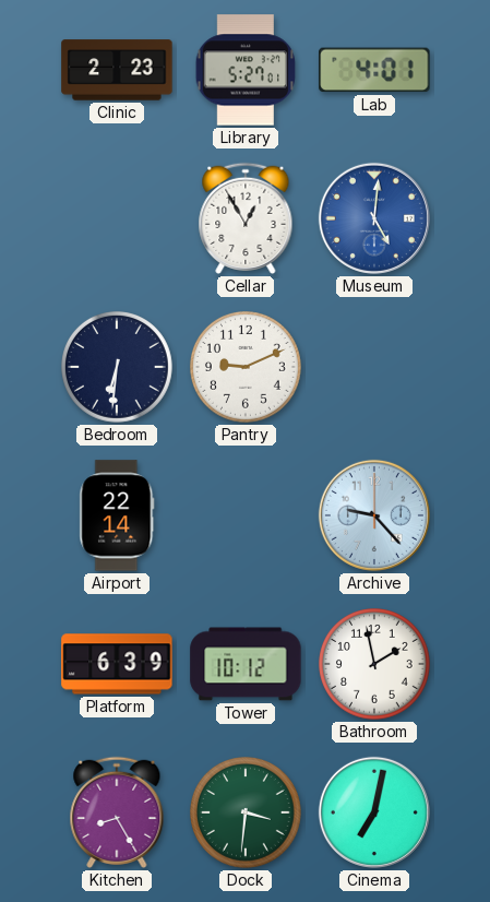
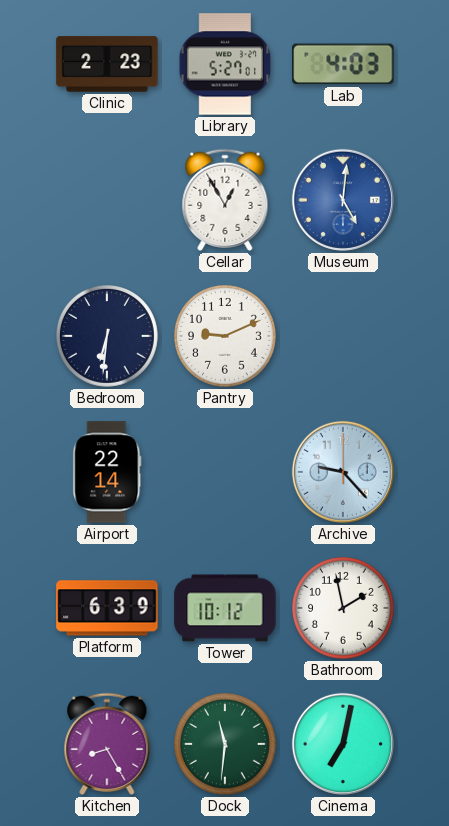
Lab: 4:01 -> 4:03 (343, 64)
Dock: 3:31 -> 11:31 (226, 745)
